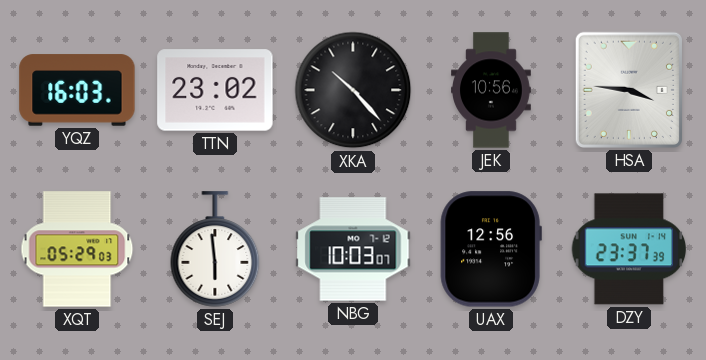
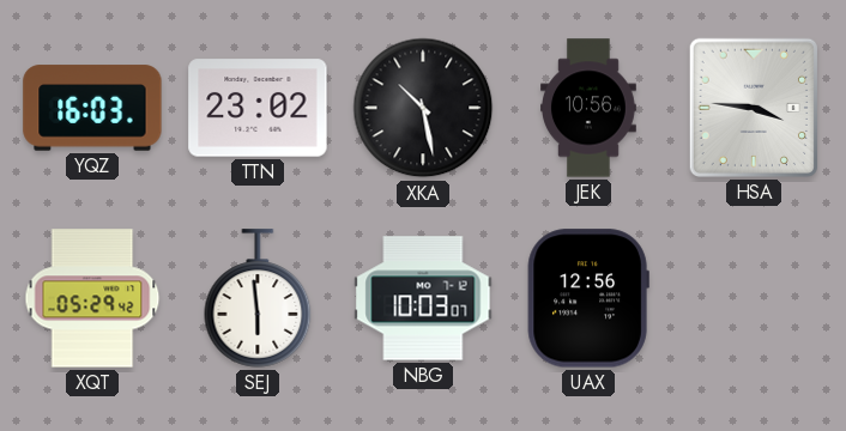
XKA: 10:23 -> 10:28 (423, 108)
XQT: 05:29:03 -> 05:29:42 (92, 298)
DZY: 23:37 -> none (629, 249)
